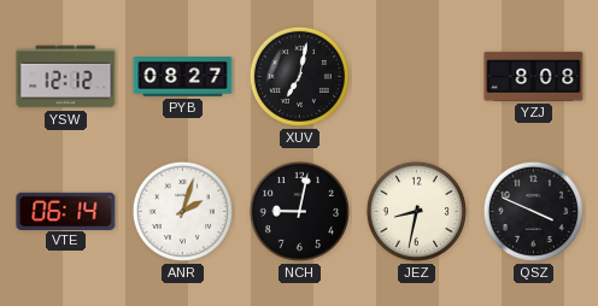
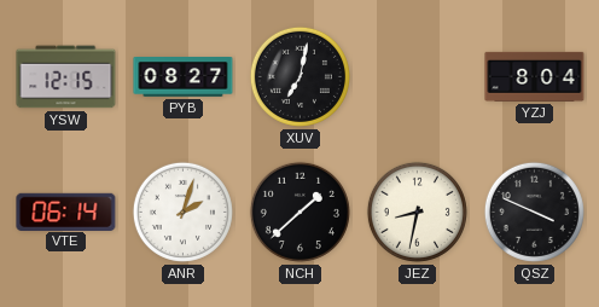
YSW: 12:12 -> 12:15 (66, 77)
YZJ: 8:08 -> 8:04 (535, 76)
NCH: 9:02 -> 1:38 (299, 212)
